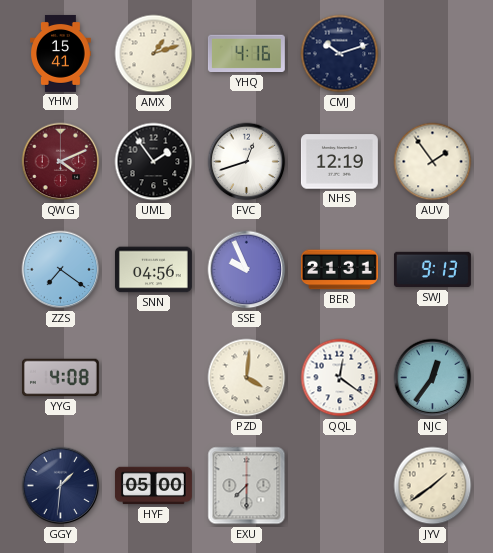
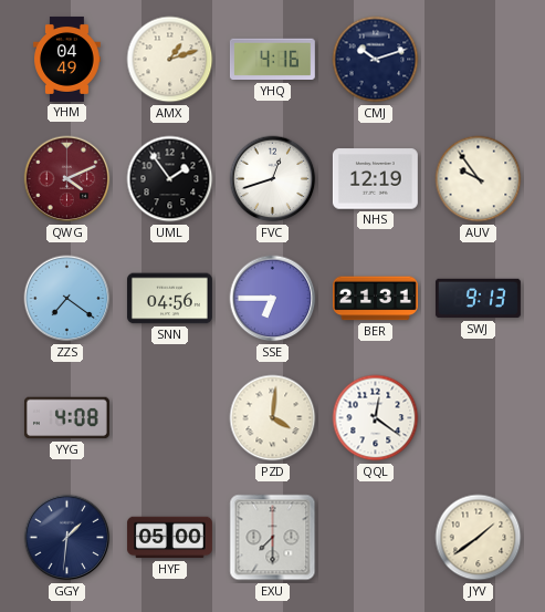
YHM: 15:41 -> 04:49 (67, 60)
AUV: 1:54 -> 9:54 (479, 179)
SSE: 9:56 -> 6:45 (273, 299)
NJC: 12:36 -> none (433, 378)
